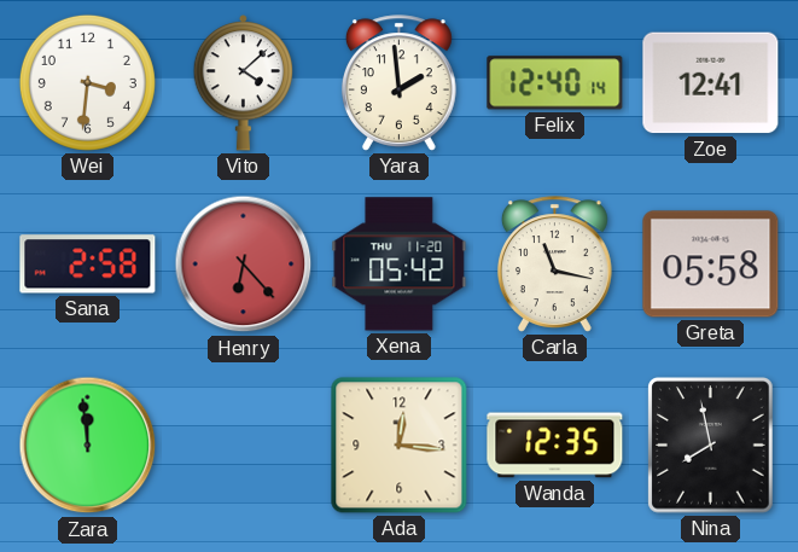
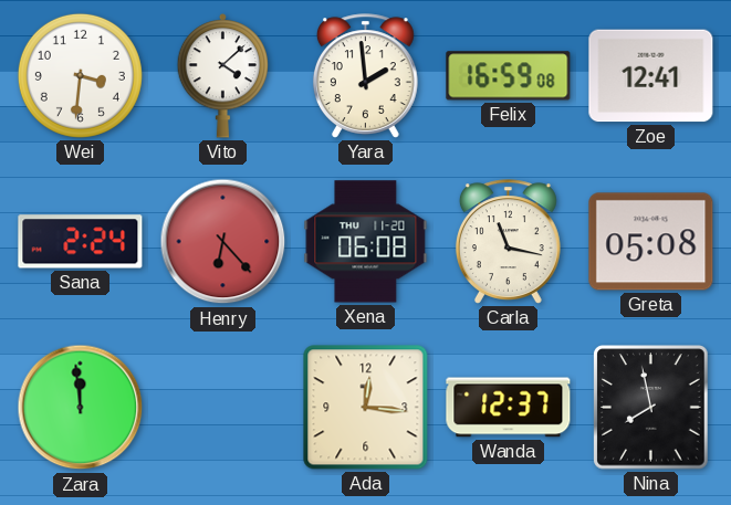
Felix: 12:40 -> 16:59 (509, 76)
Sana: 2:58 -> 2:24 (81, 242)
Xena: 05:42 -> 06:08 (366, 242)
Greta: 05:58 -> 05:08 (651, 242)
Wanda: 12:35 -> 12:37 (509, 408)
